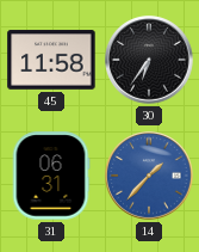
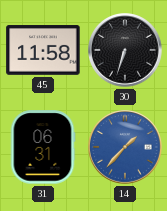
30: 6:36 -> 6:33 (126, 51)
